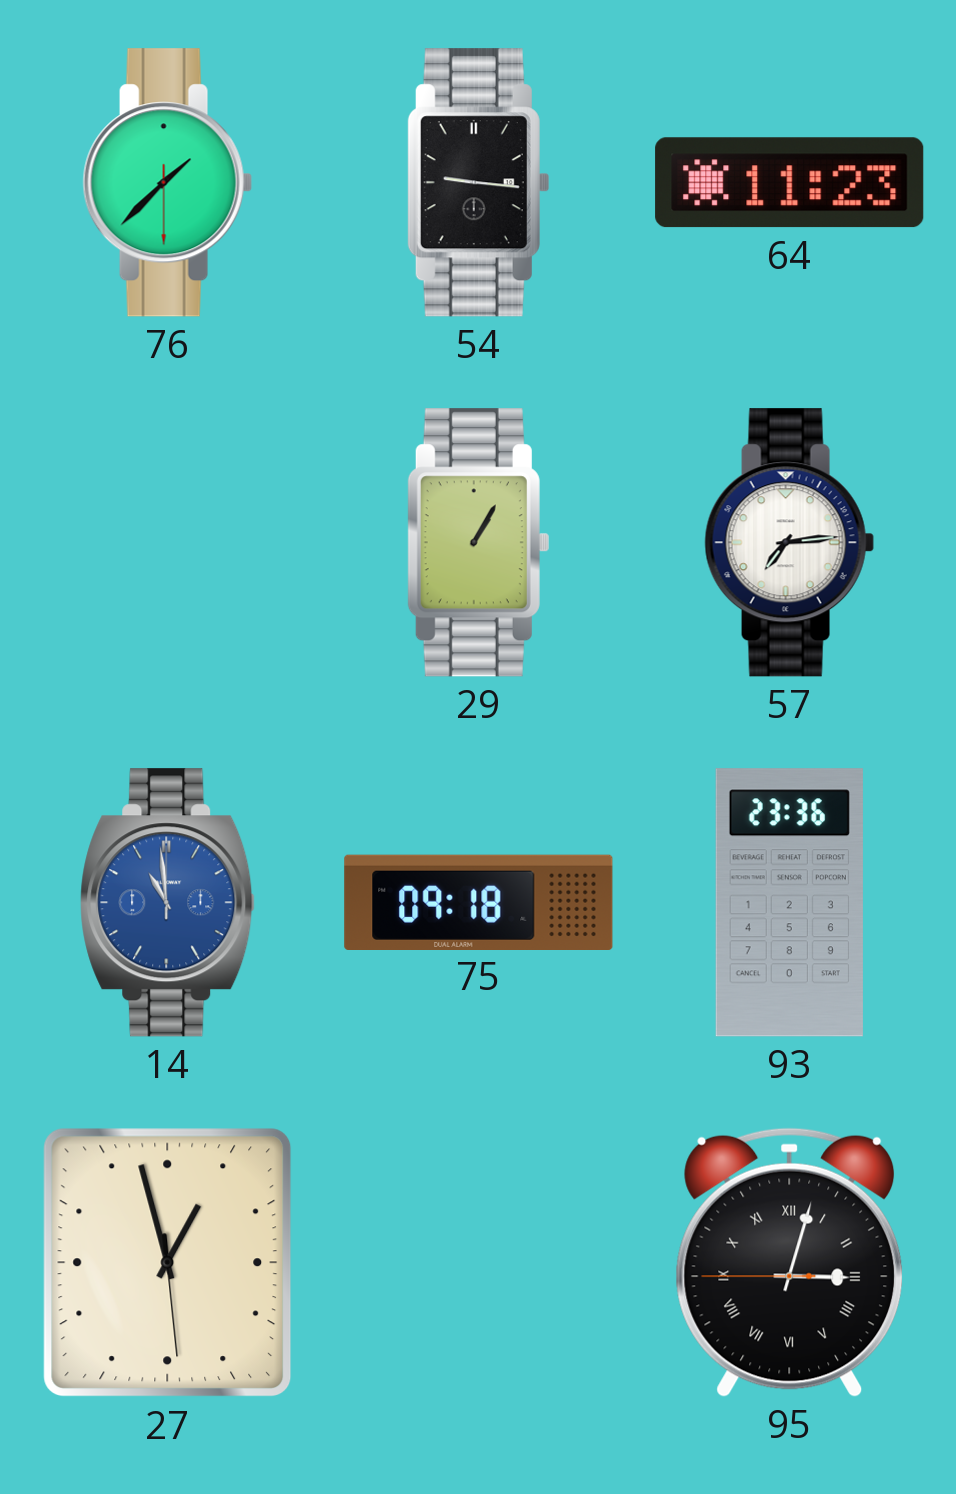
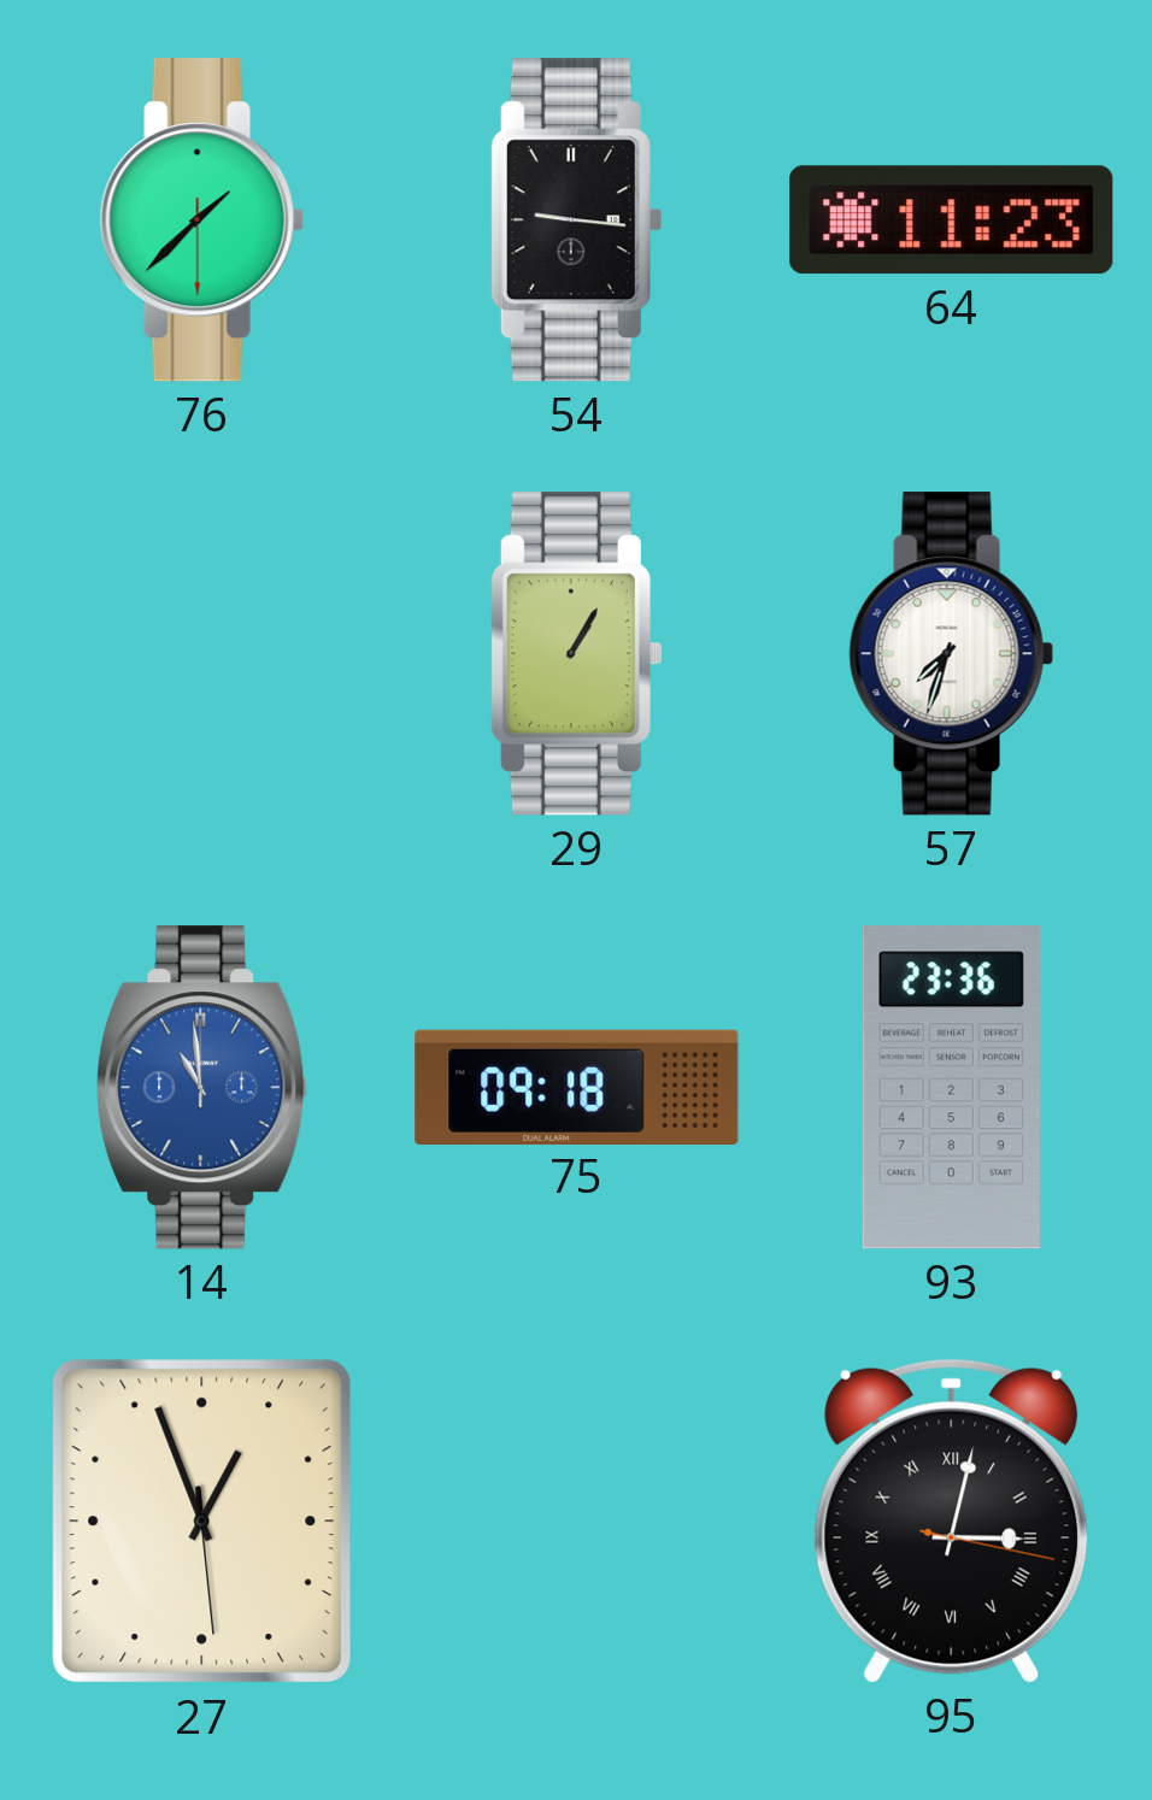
57: 7:14 -> 7:33 (951, 654)
27: 12:57 -> 12:56 (202, 1522)
95: 3:02:45 -> 3:02:17 (952, 1520)
